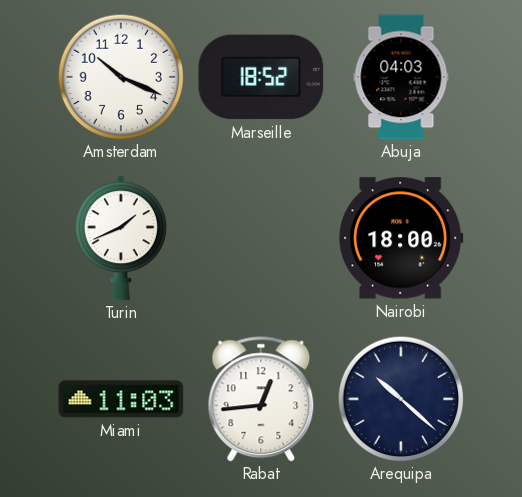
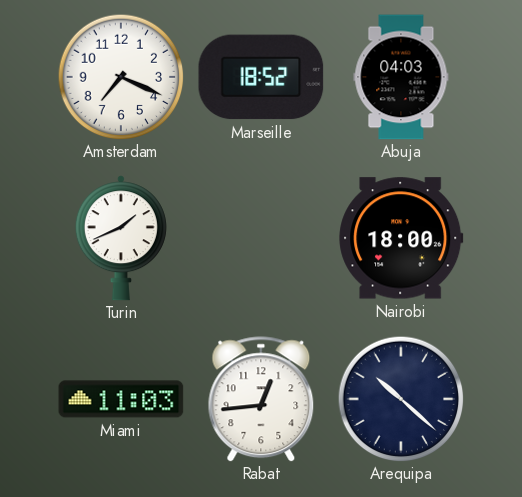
Amsterdam: 10:19 -> 7:19 (121, 77)
